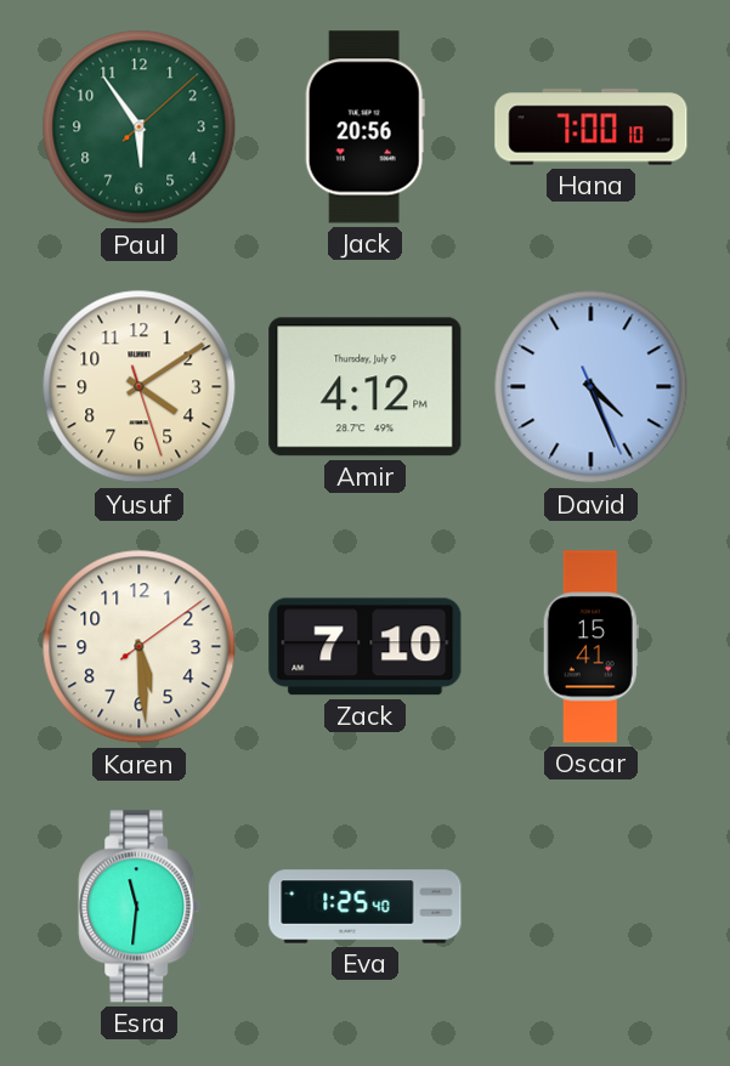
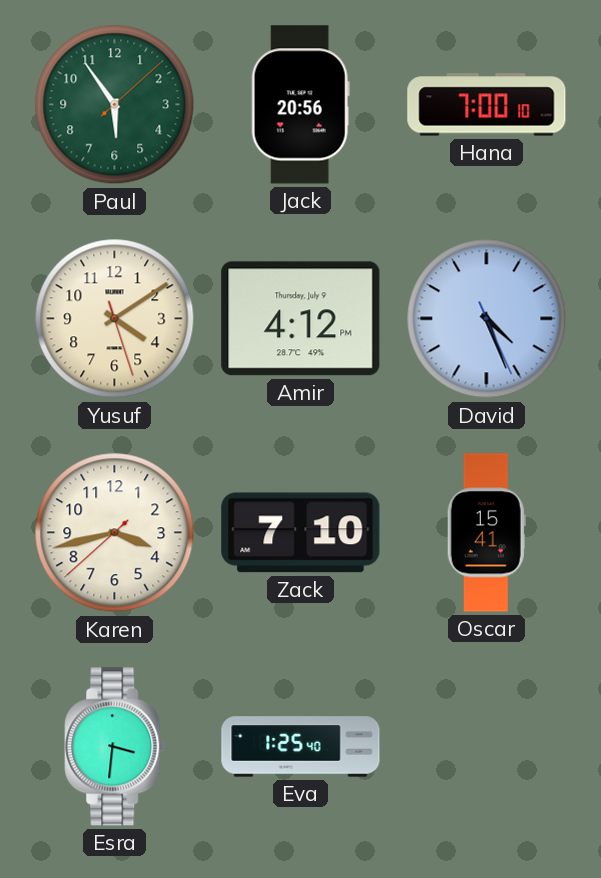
Karen: 5:29 -> 3:42 (115, 533)
Esra: 11:31 -> 3:31 (115, 747)
